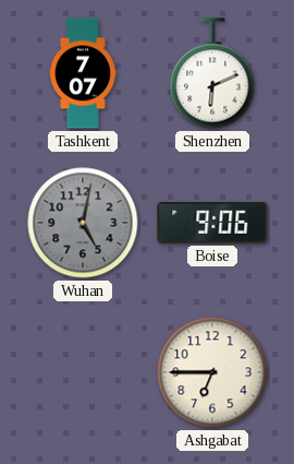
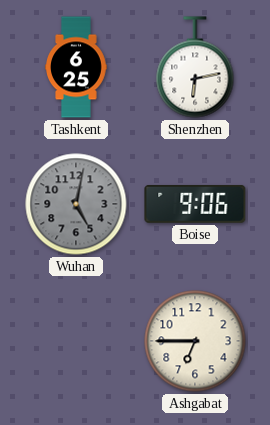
Tashkent: 7:07 -> 6:25 (76, 67)
Shenzhen: 6:11 -> 6:13 (195, 67)
